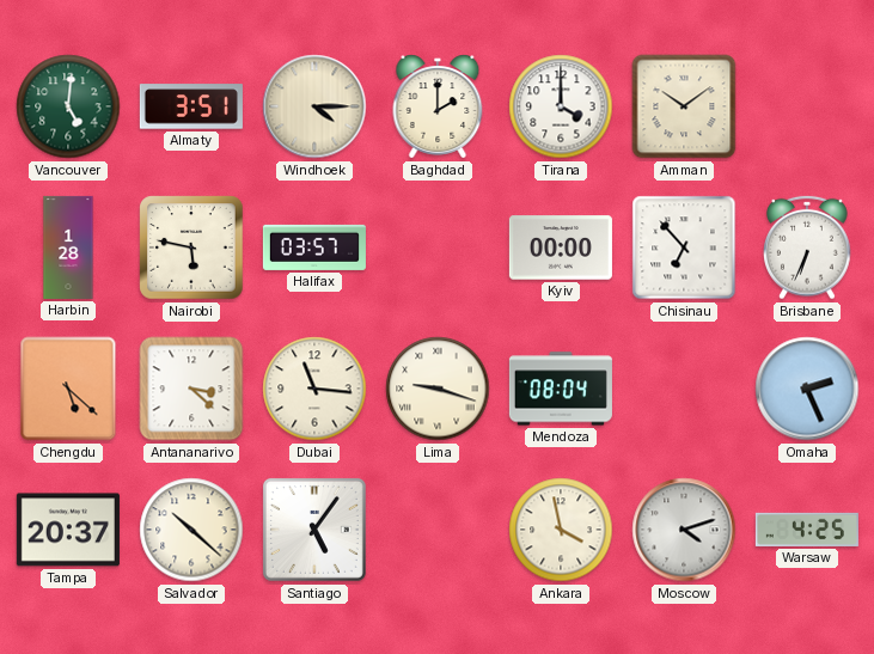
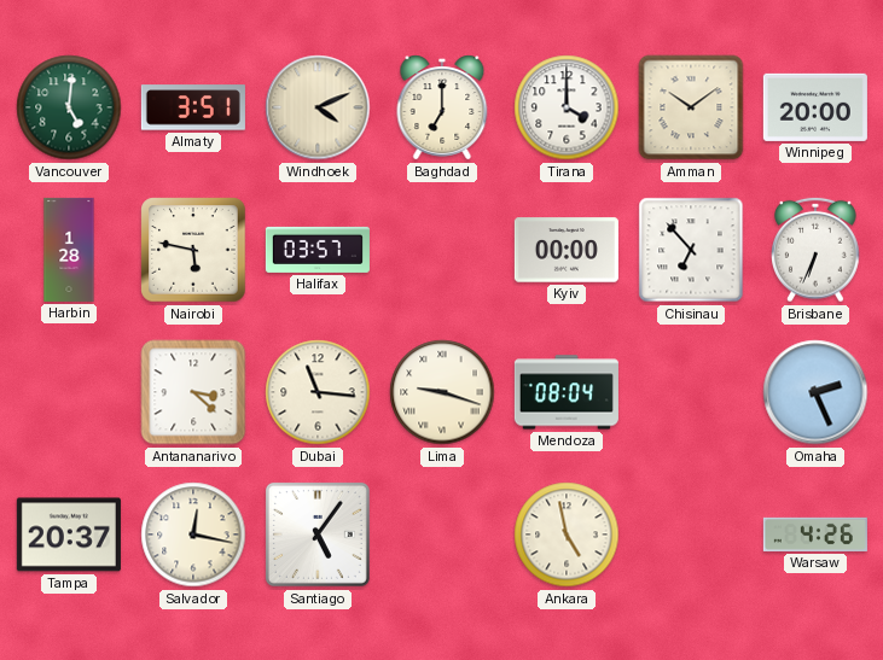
Windhoek: 4:15 -> 4:11 (318, 107)
Baghdad: 2:00 -> 7:00 (442, 107)
Winnipeg: none -> 20:00 (815, 107)
Chengdu: 5:22 -> none (68, 389)
Salvador: 10:22 -> 12:17 (193, 535)
Ankara: 3:58 -> 4:58 (567, 535)
Moscow: 4:12 -> none (684, 530)
Warsaw: 4:25 -> 4:26 (815, 535)
